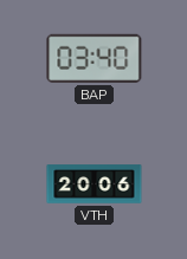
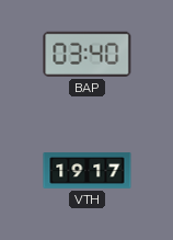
VTH: 20:06 -> 19:17 (88, 171)
